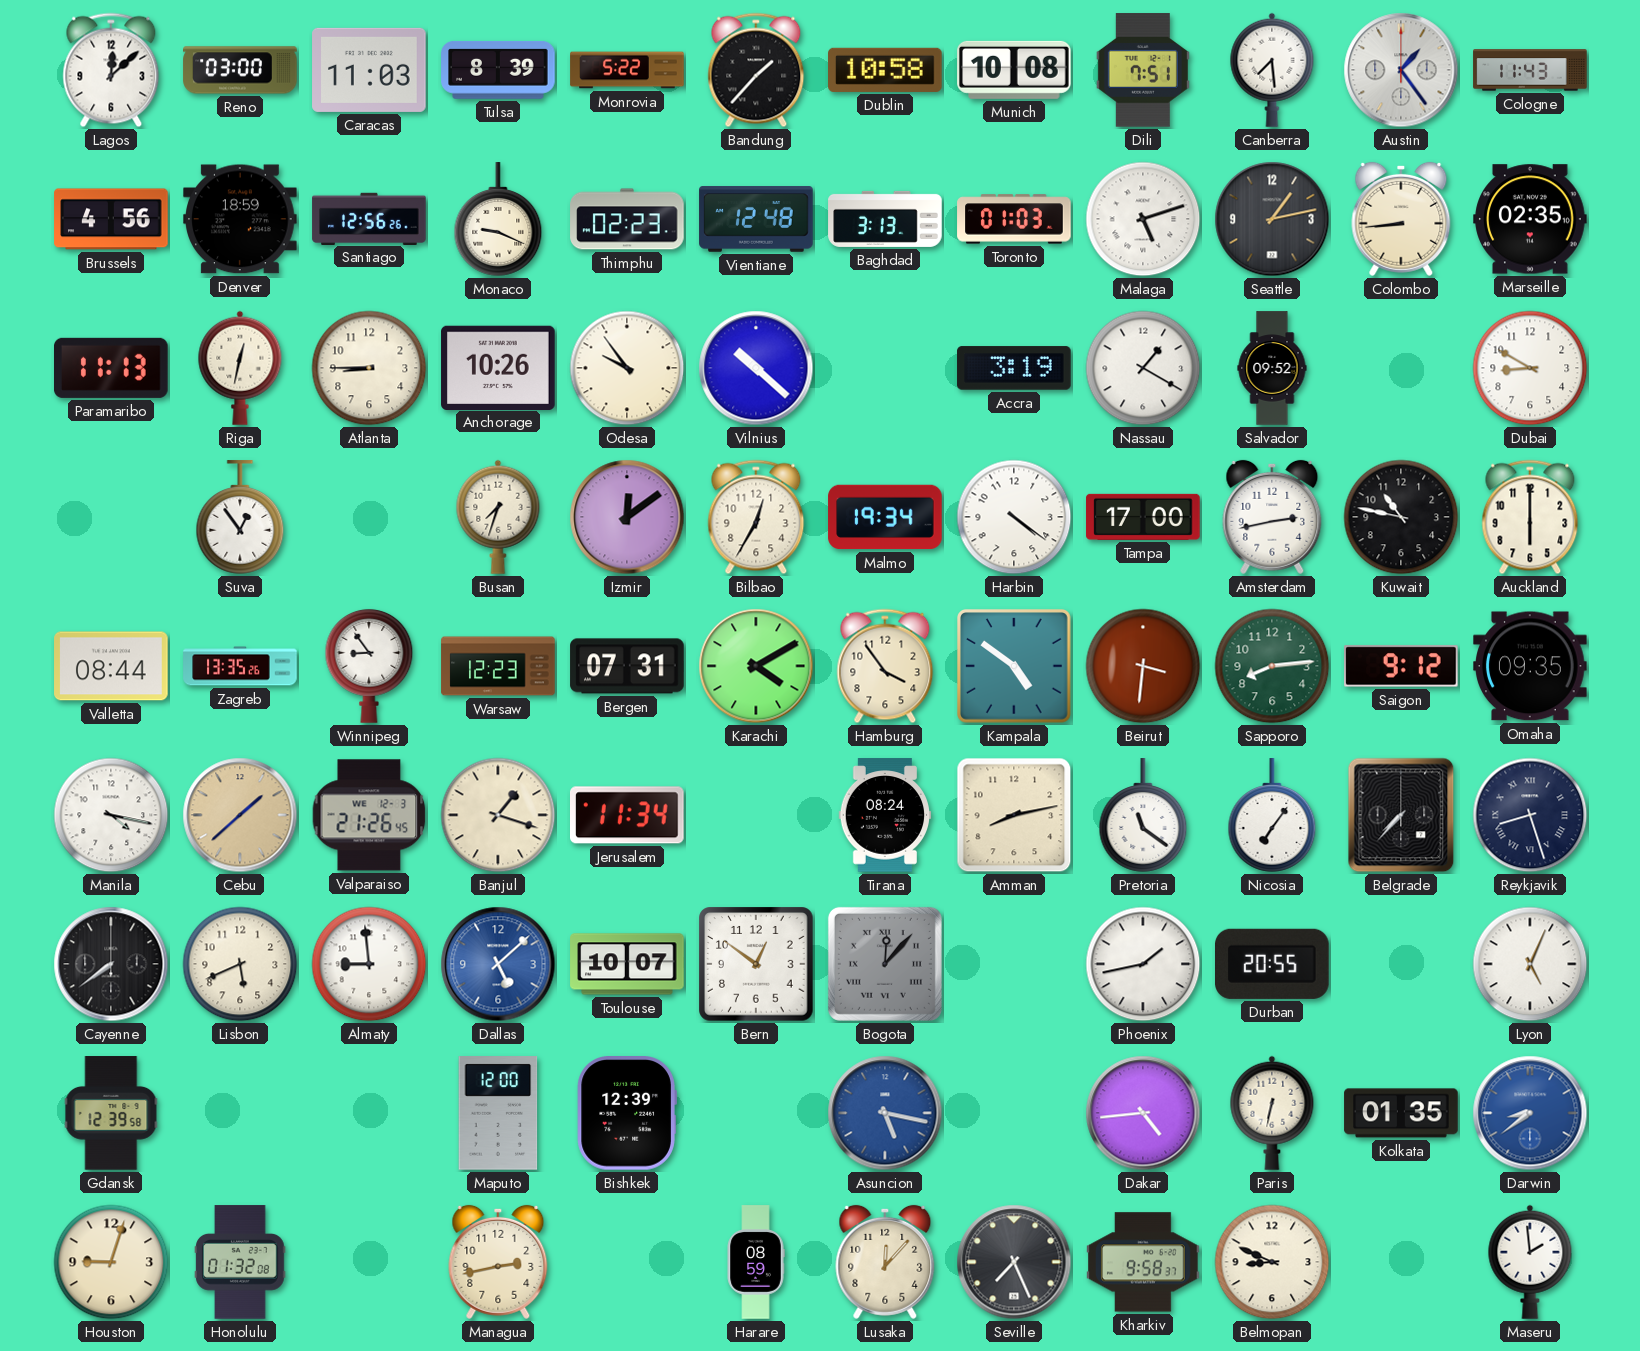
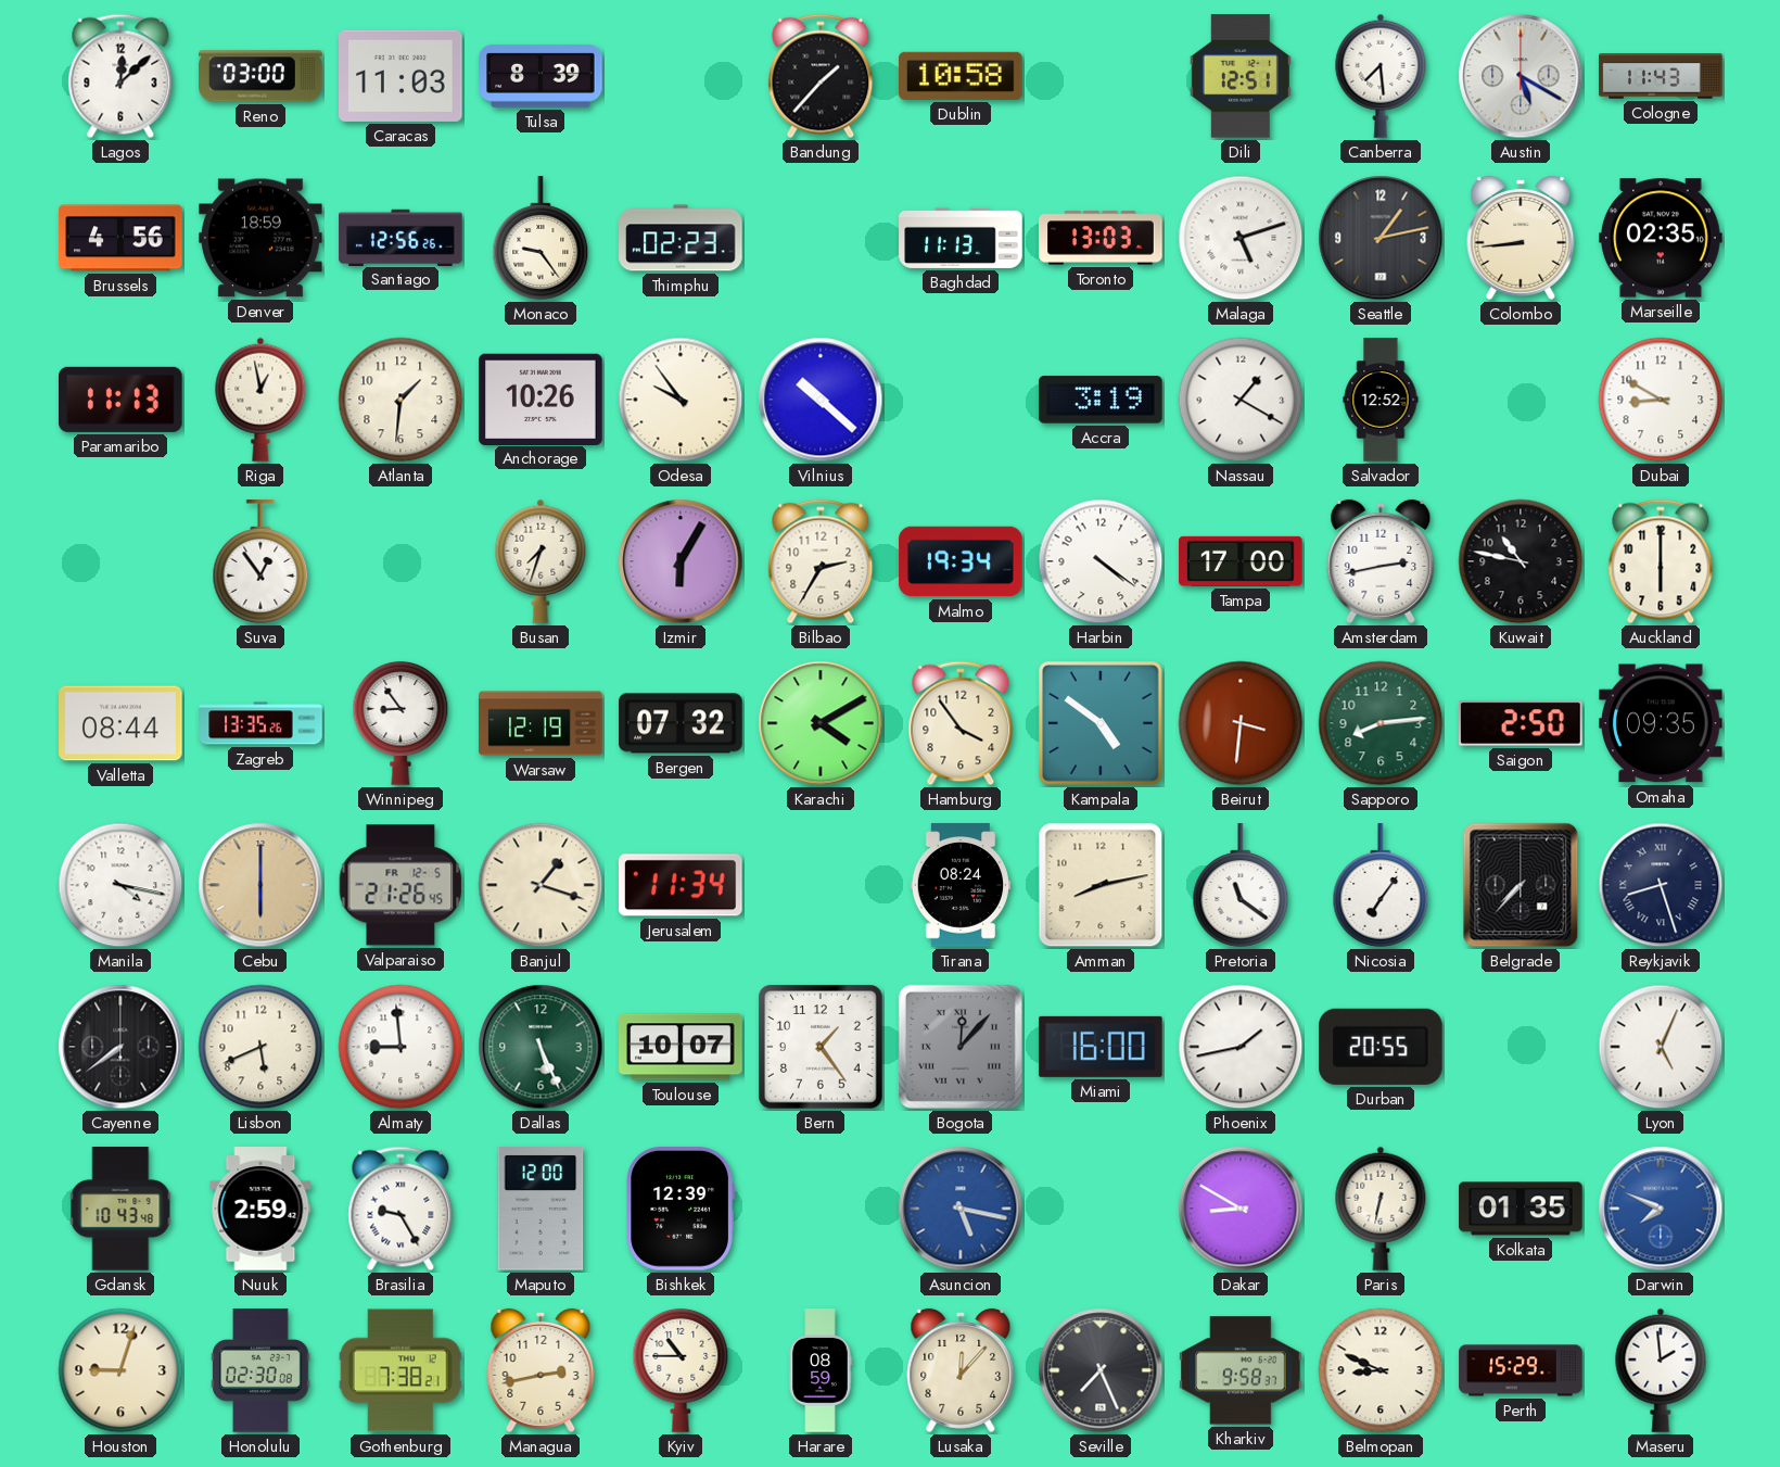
Monrovia: 5:22 -> none (627, 70)
Munich: 10:08 -> none (1014, 70)
Dili: 7:51 -> 12:51 (1241, 76)
Austin: 1:24 -> 5:20 (1521, 76)
Monaco: 9:19 -> 9:24 (541, 238)
Vientiane: 12:48 -> none (756, 219)
Baghdad: 3:13 -> 11:13 (961, 238)
Toronto: 01:03 -> 13:03 (1101, 238)
Riga: 12:32 -> 12:58 (260, 400)
Atlanta: 8:45 -> 1:31 (400, 400)
Salvador: 09:52 -> 12:52 (1381, 400)
Izmir: 12:09 -> 6:05 (681, 561)
Bilbao: 12:35 -> 2:35 (821, 561)
Warsaw: 12:23 -> 12:19 (541, 723)
Bergen: 07:31 -> 07:32 (681, 723)
Saigon: 9:12 -> 2:50 (1521, 723)
Cebu: 1:38 -> 6:00 (260, 885)
Valparaiso date: WE 12-3 -> FR 12-5 (400, 885)
Dallas: 5:08 -> 5:26 (541, 1047)
Dallas dial: blue -> green (541, 1047)
Bern: 12:51 -> 1:24 (821, 1047)
Miami: none -> 16:00 (1102, 1047)
Gdansk: 12:39 -> 10:43 (120, 1209)
Nuuk: none -> 2:59 (260, 1209)
Brasilia: none -> 9:25 (400, 1209)
Dakar: 4:44 -> 8:50 (1241, 1209)
Darwin: 8:39 -> 7:49 (1661, 1209)
Honolulu: 01:32 -> 02:30 (260, 1370)
Gothenburg: none -> 7:38 (400, 1370)
Kyiv: none -> 10:45 (681, 1370)
Perth: none -> 15:29 (1521, 1370)
